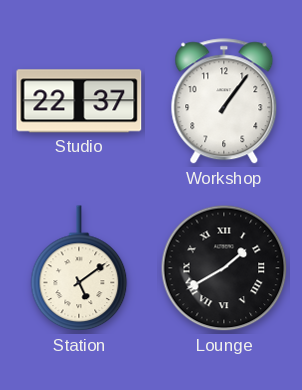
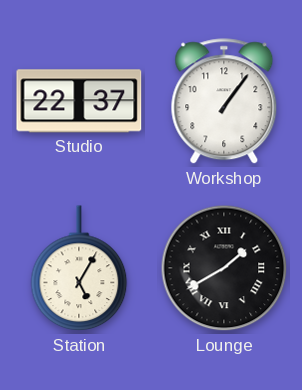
Station: 5:09 -> 5:05 (79, 269)
